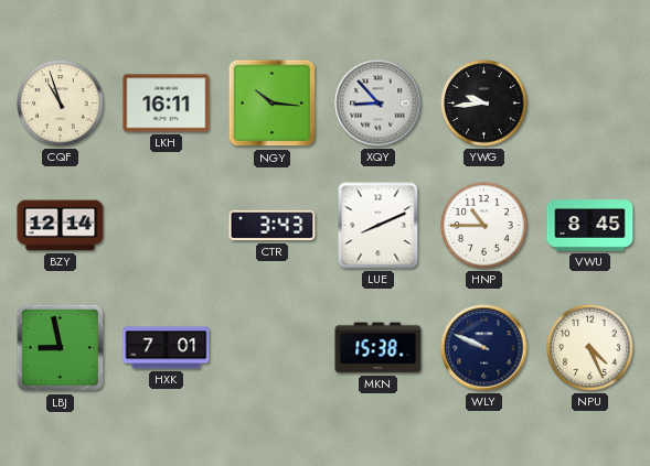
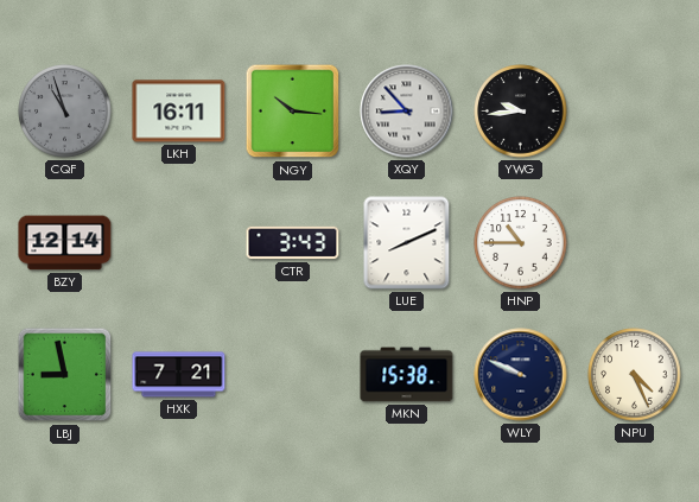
CQF dial: cream -> grey (65, 112)
VWU: 8:45 -> none (590, 226)
HXK: 7:01 -> 7:21 (179, 375)
